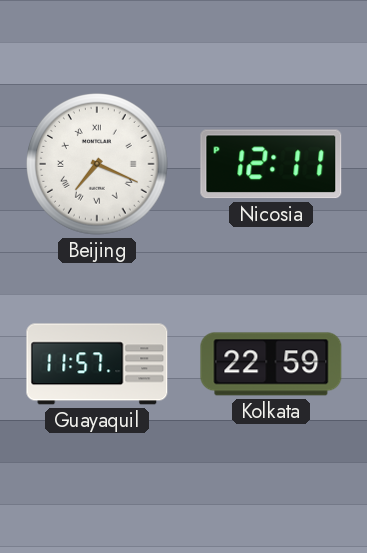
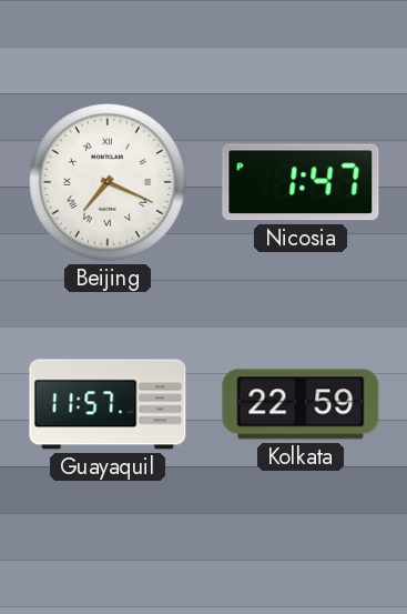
Nicosia: 12:11 -> 1:47 (301, 182)
